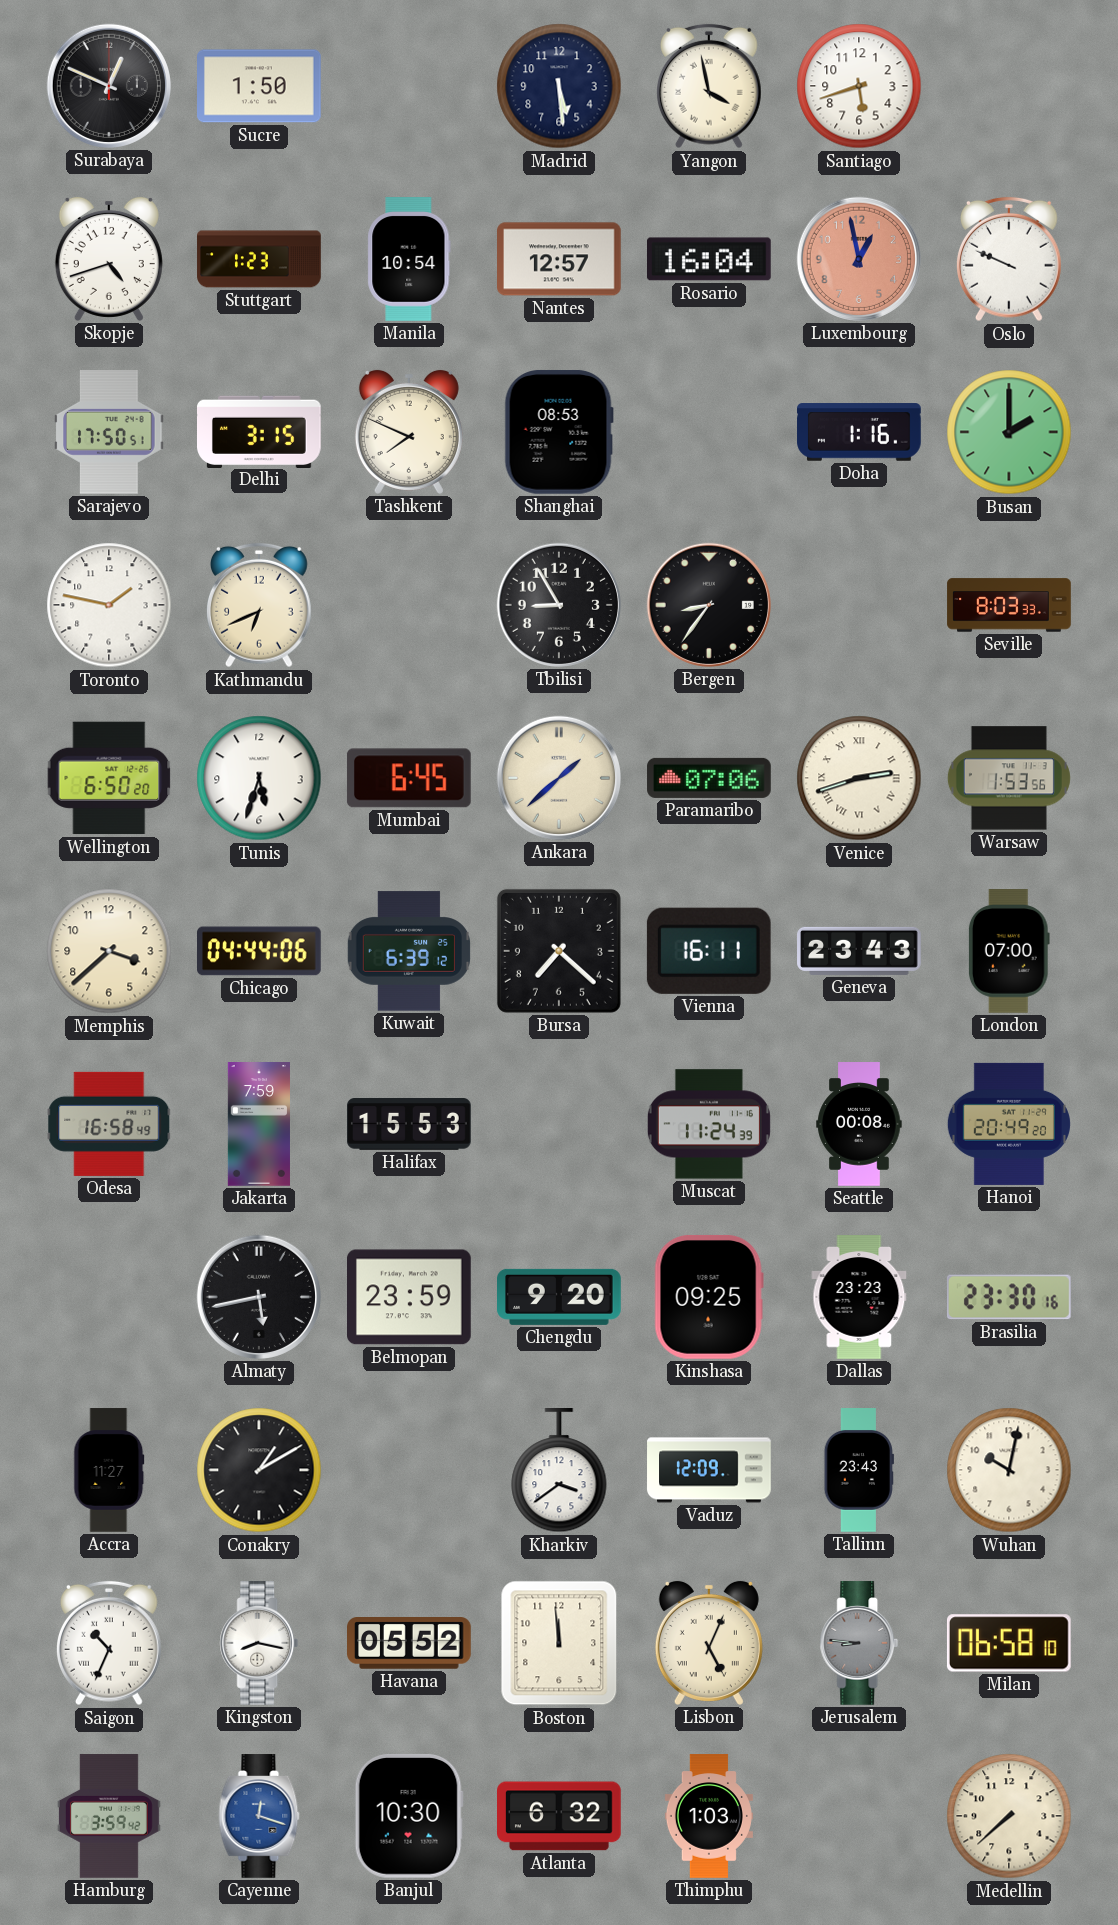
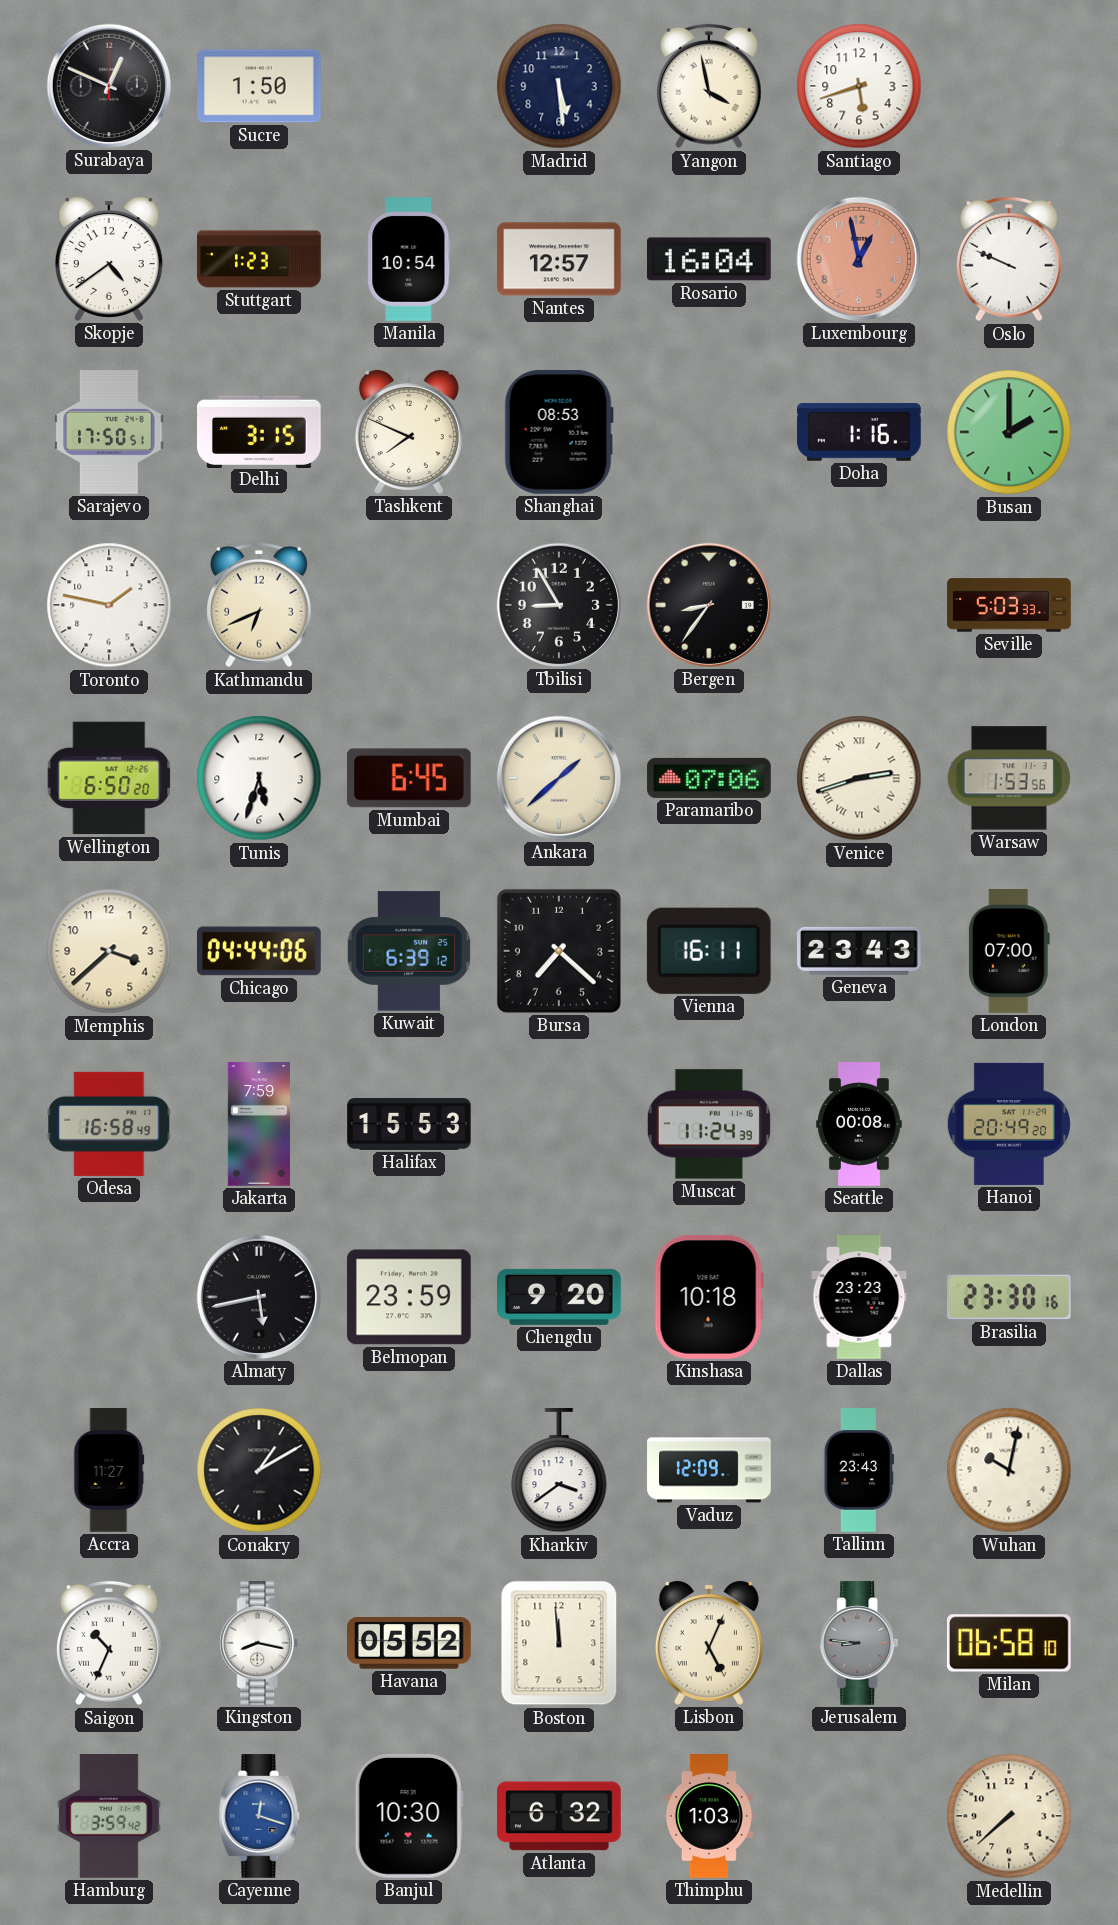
Skopje: 4:42 -> 4:39 (109, 259)
Seville: 8:03 -> 5:03 (1009, 605)
Kinshasa: 09:25 -> 10:18 (709, 1297)
